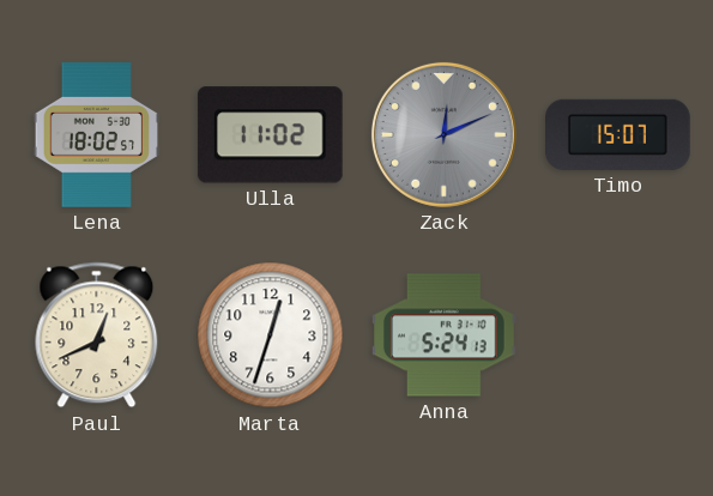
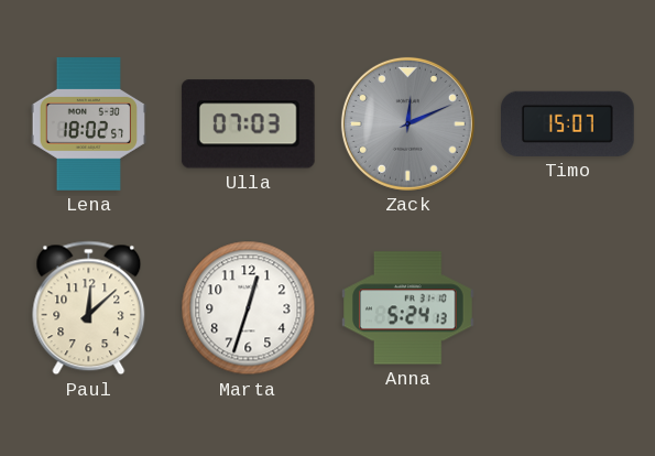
Ulla: 11:02 -> 07:03 (248, 124)
Paul: 12:41 -> 12:08 (89, 308)
